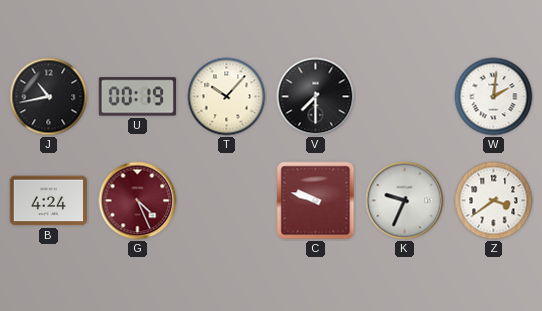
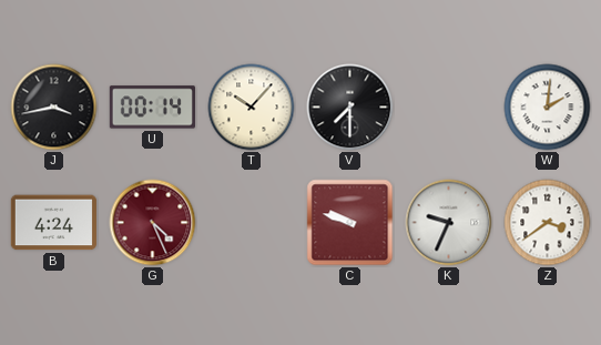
J: 10:43 -> 3:43 (54, 108)
U: 00:19 -> 00:14 (152, 108)
